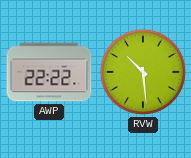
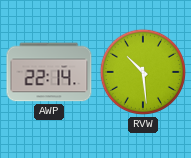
AWP: 22:22 -> 22:14 (49, 72)
